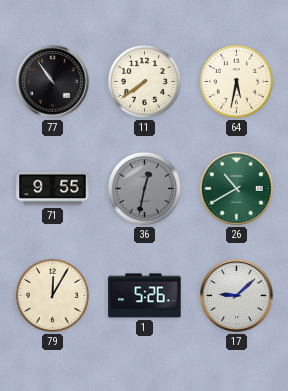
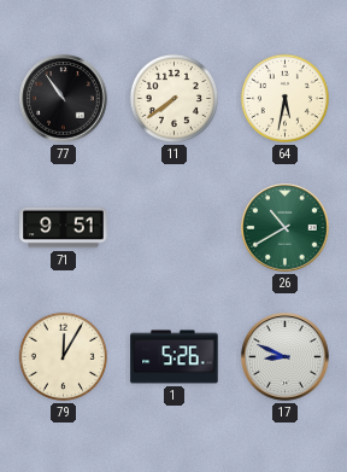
71: 9:55 -> 9:51 (64, 228)
36: 12:32 -> none (144, 188)
17: 9:08 -> 8:49 (286, 357)
